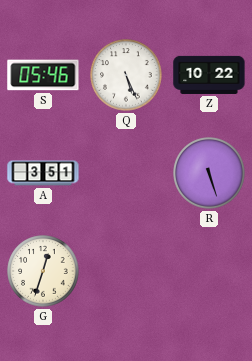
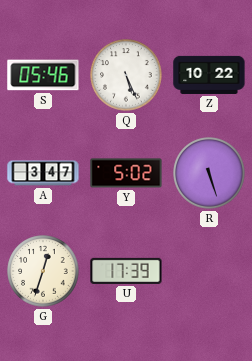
A: 3:51 -> 3:47 (43, 173)
Y: none -> 5:02 (126, 173)
U: none -> 17:39 (126, 271)
